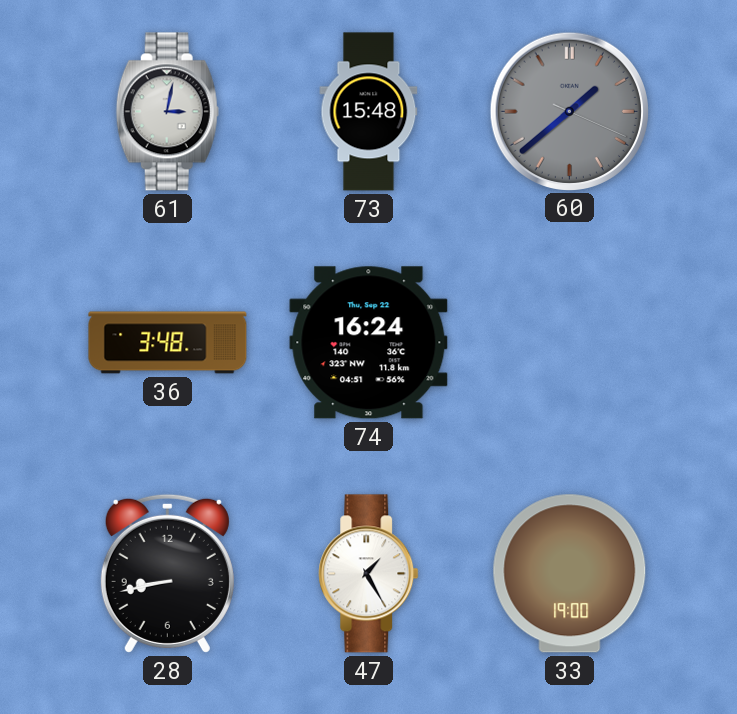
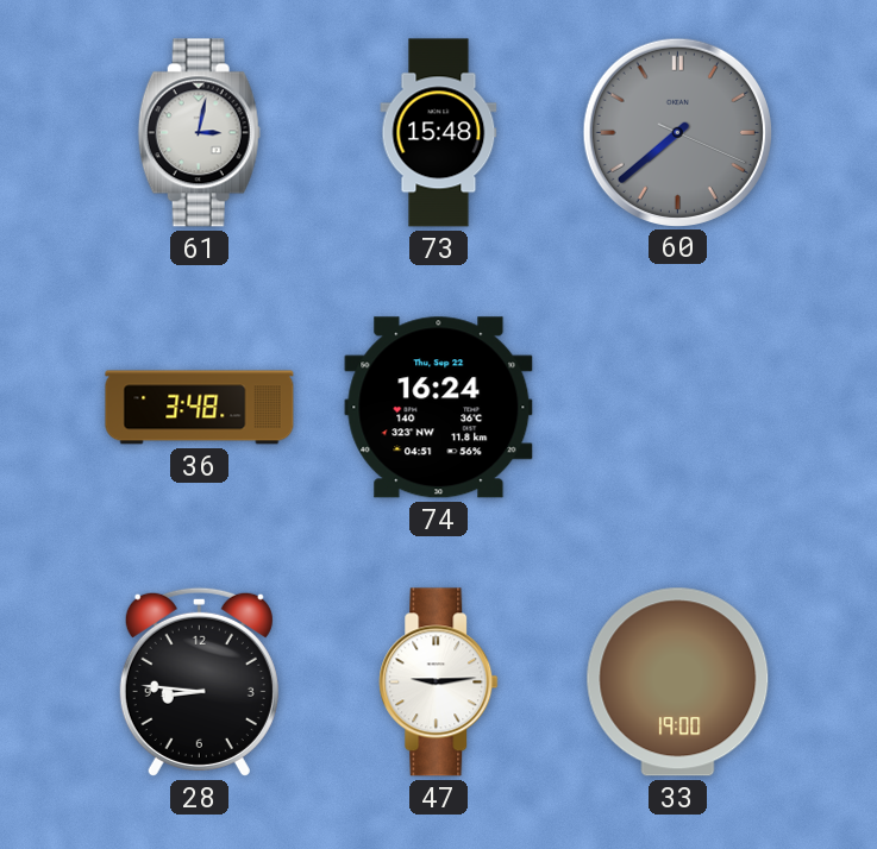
60: 1:38 -> 7:38 (677, 132)
28: 8:43 -> 8:46 (199, 681)
47: 1:25 -> 9:14 (439, 683)
